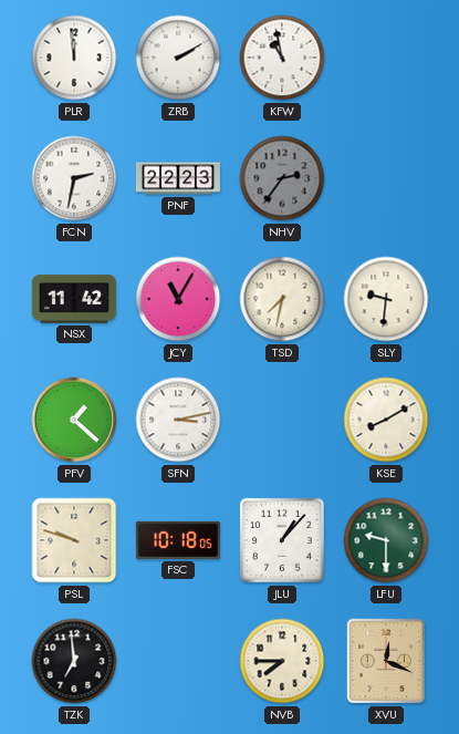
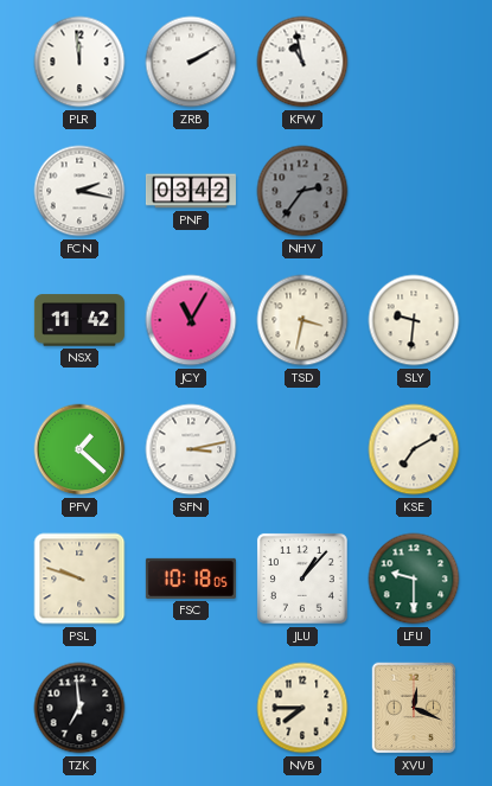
FCN: 2:32 -> 2:17 (79, 191)
PNF: 22:23 -> 03:42 (191, 191)
TSD: 7:32 -> 3:32 (302, 320)
KSE: 8:10 -> 7:10 (414, 449)
